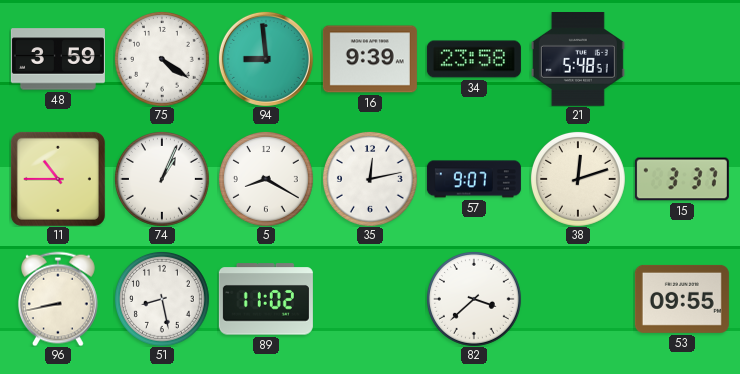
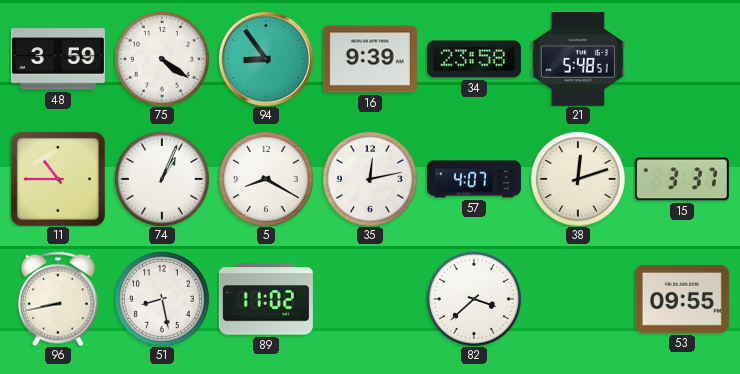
94: 8:59 -> 8:54 (266, 59)
57: 9:07 -> 4:07 (474, 179)
